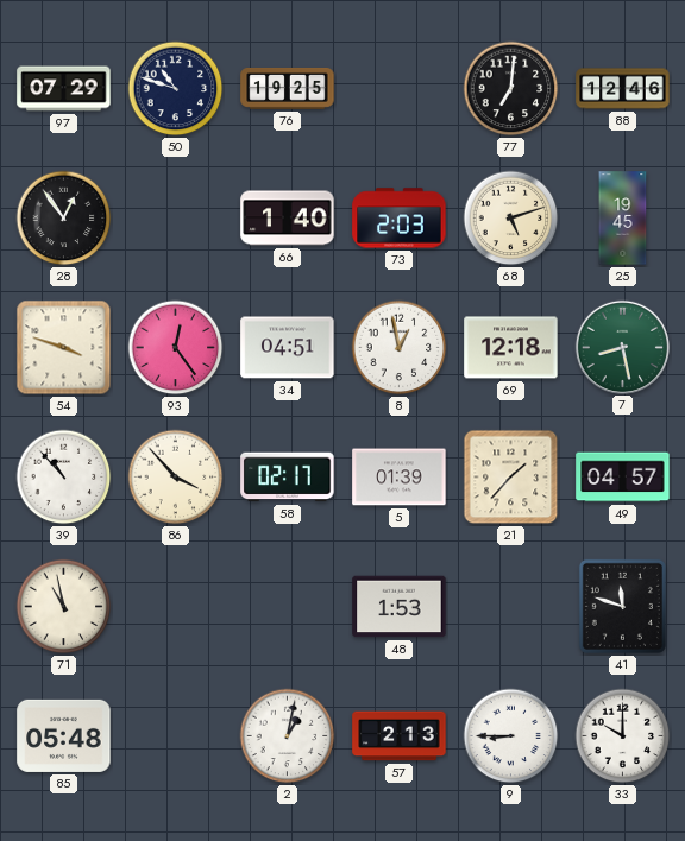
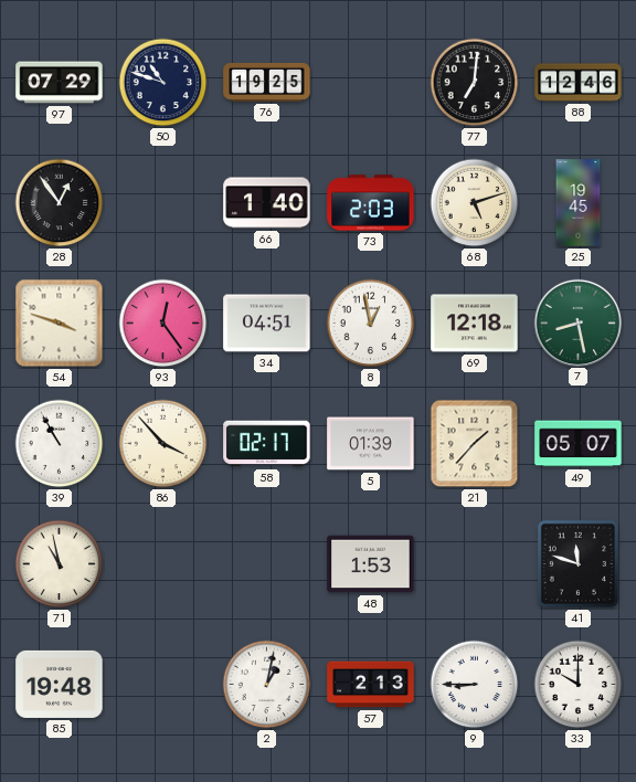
39: 10:53 -> 10:55 (60, 444)
49: 04:57 -> 05:07 (579, 444)
85: 05:48 -> 19:48 (60, 684)
